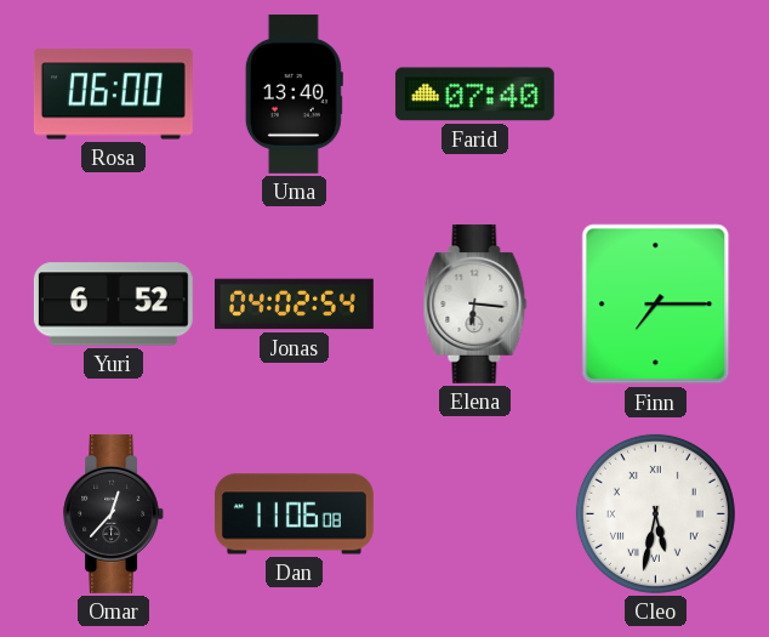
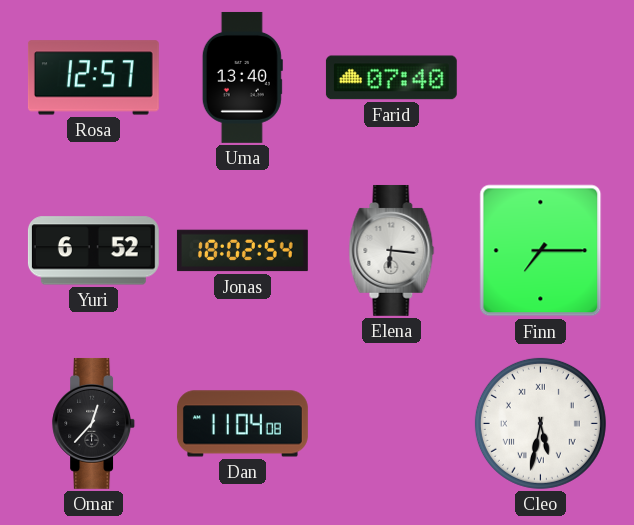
Rosa: 06:00 -> 12:57 (93, 78)
Jonas: 04:02 -> 18:02 (242, 251)
Dan: 11:06 -> 11:04 (242, 424)
